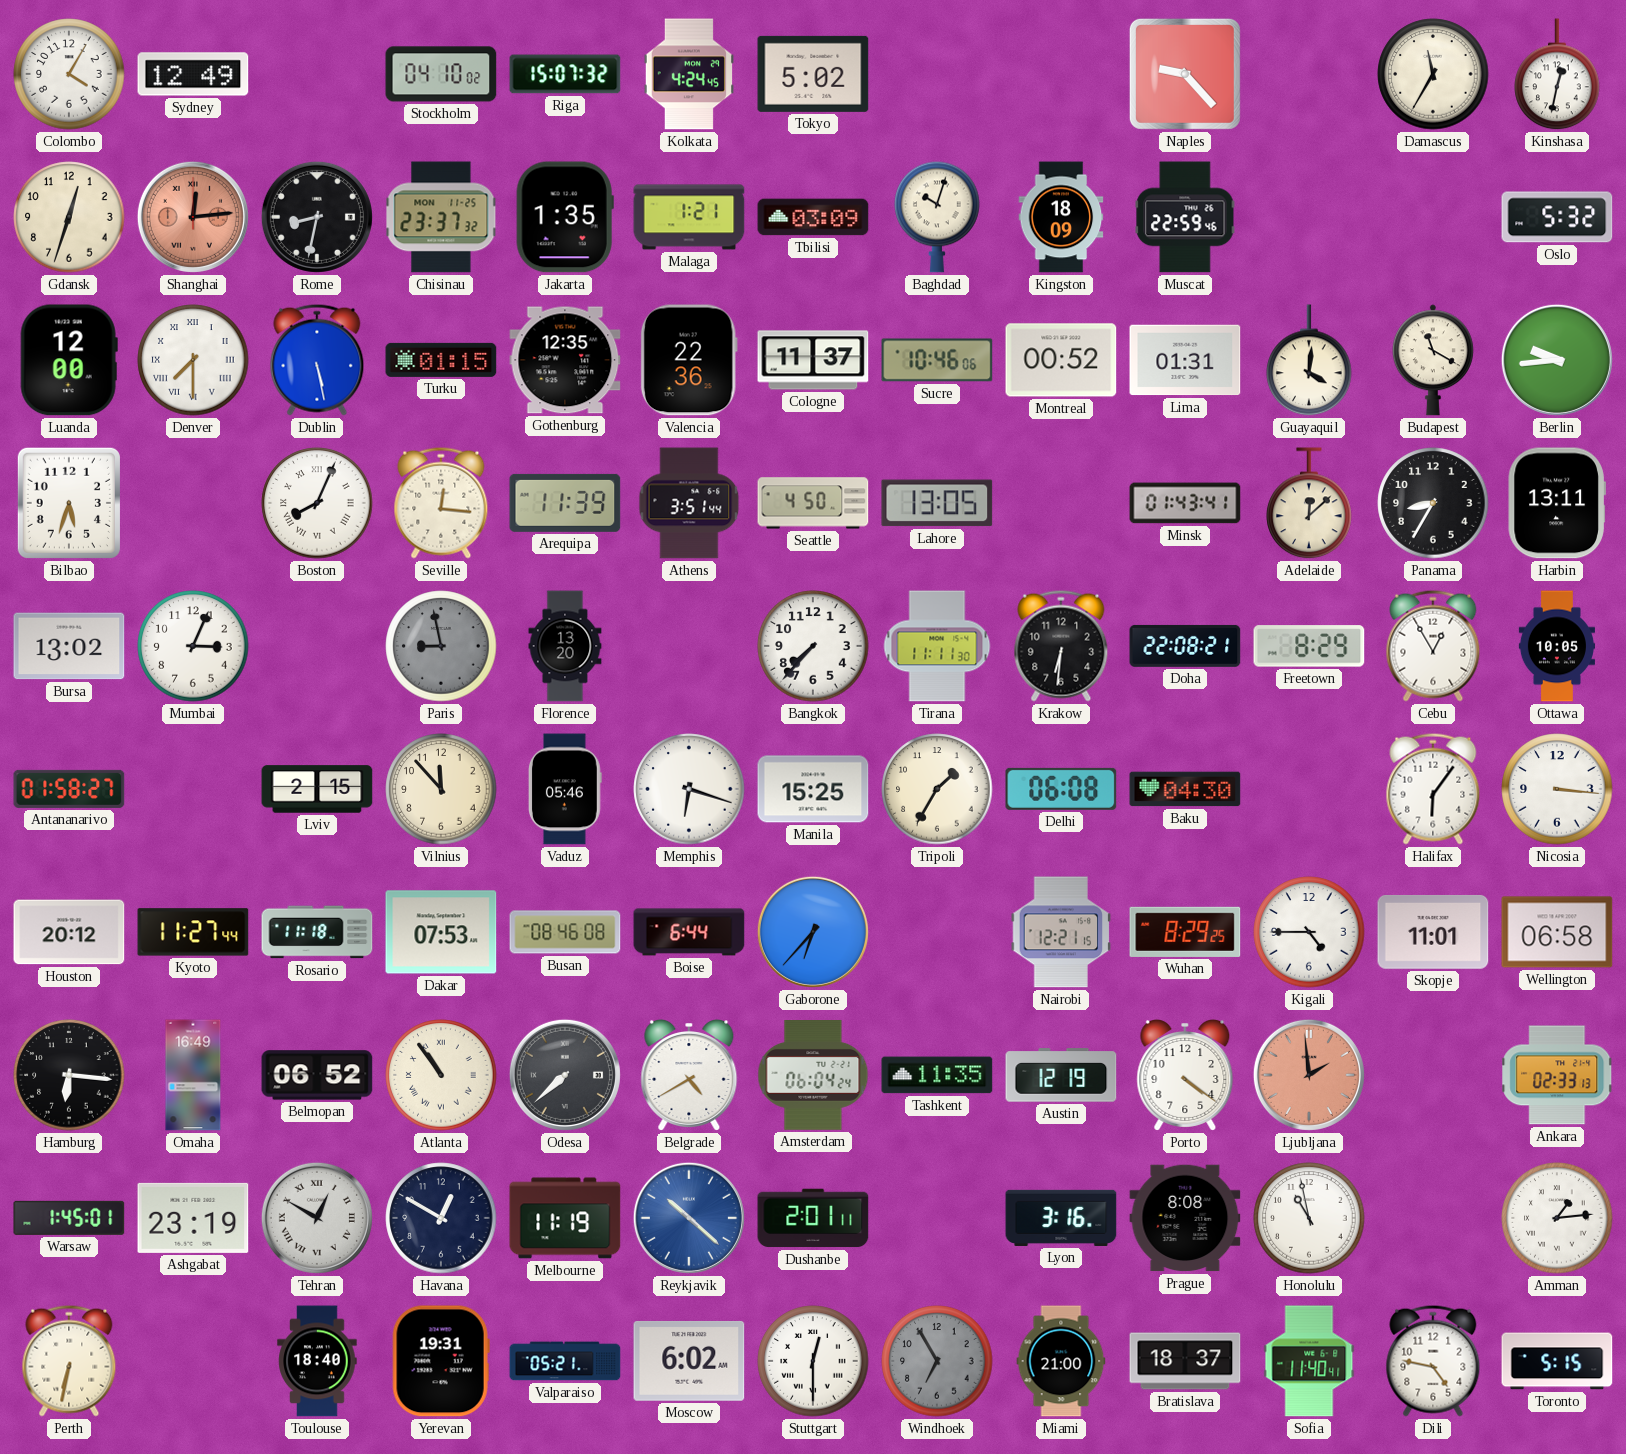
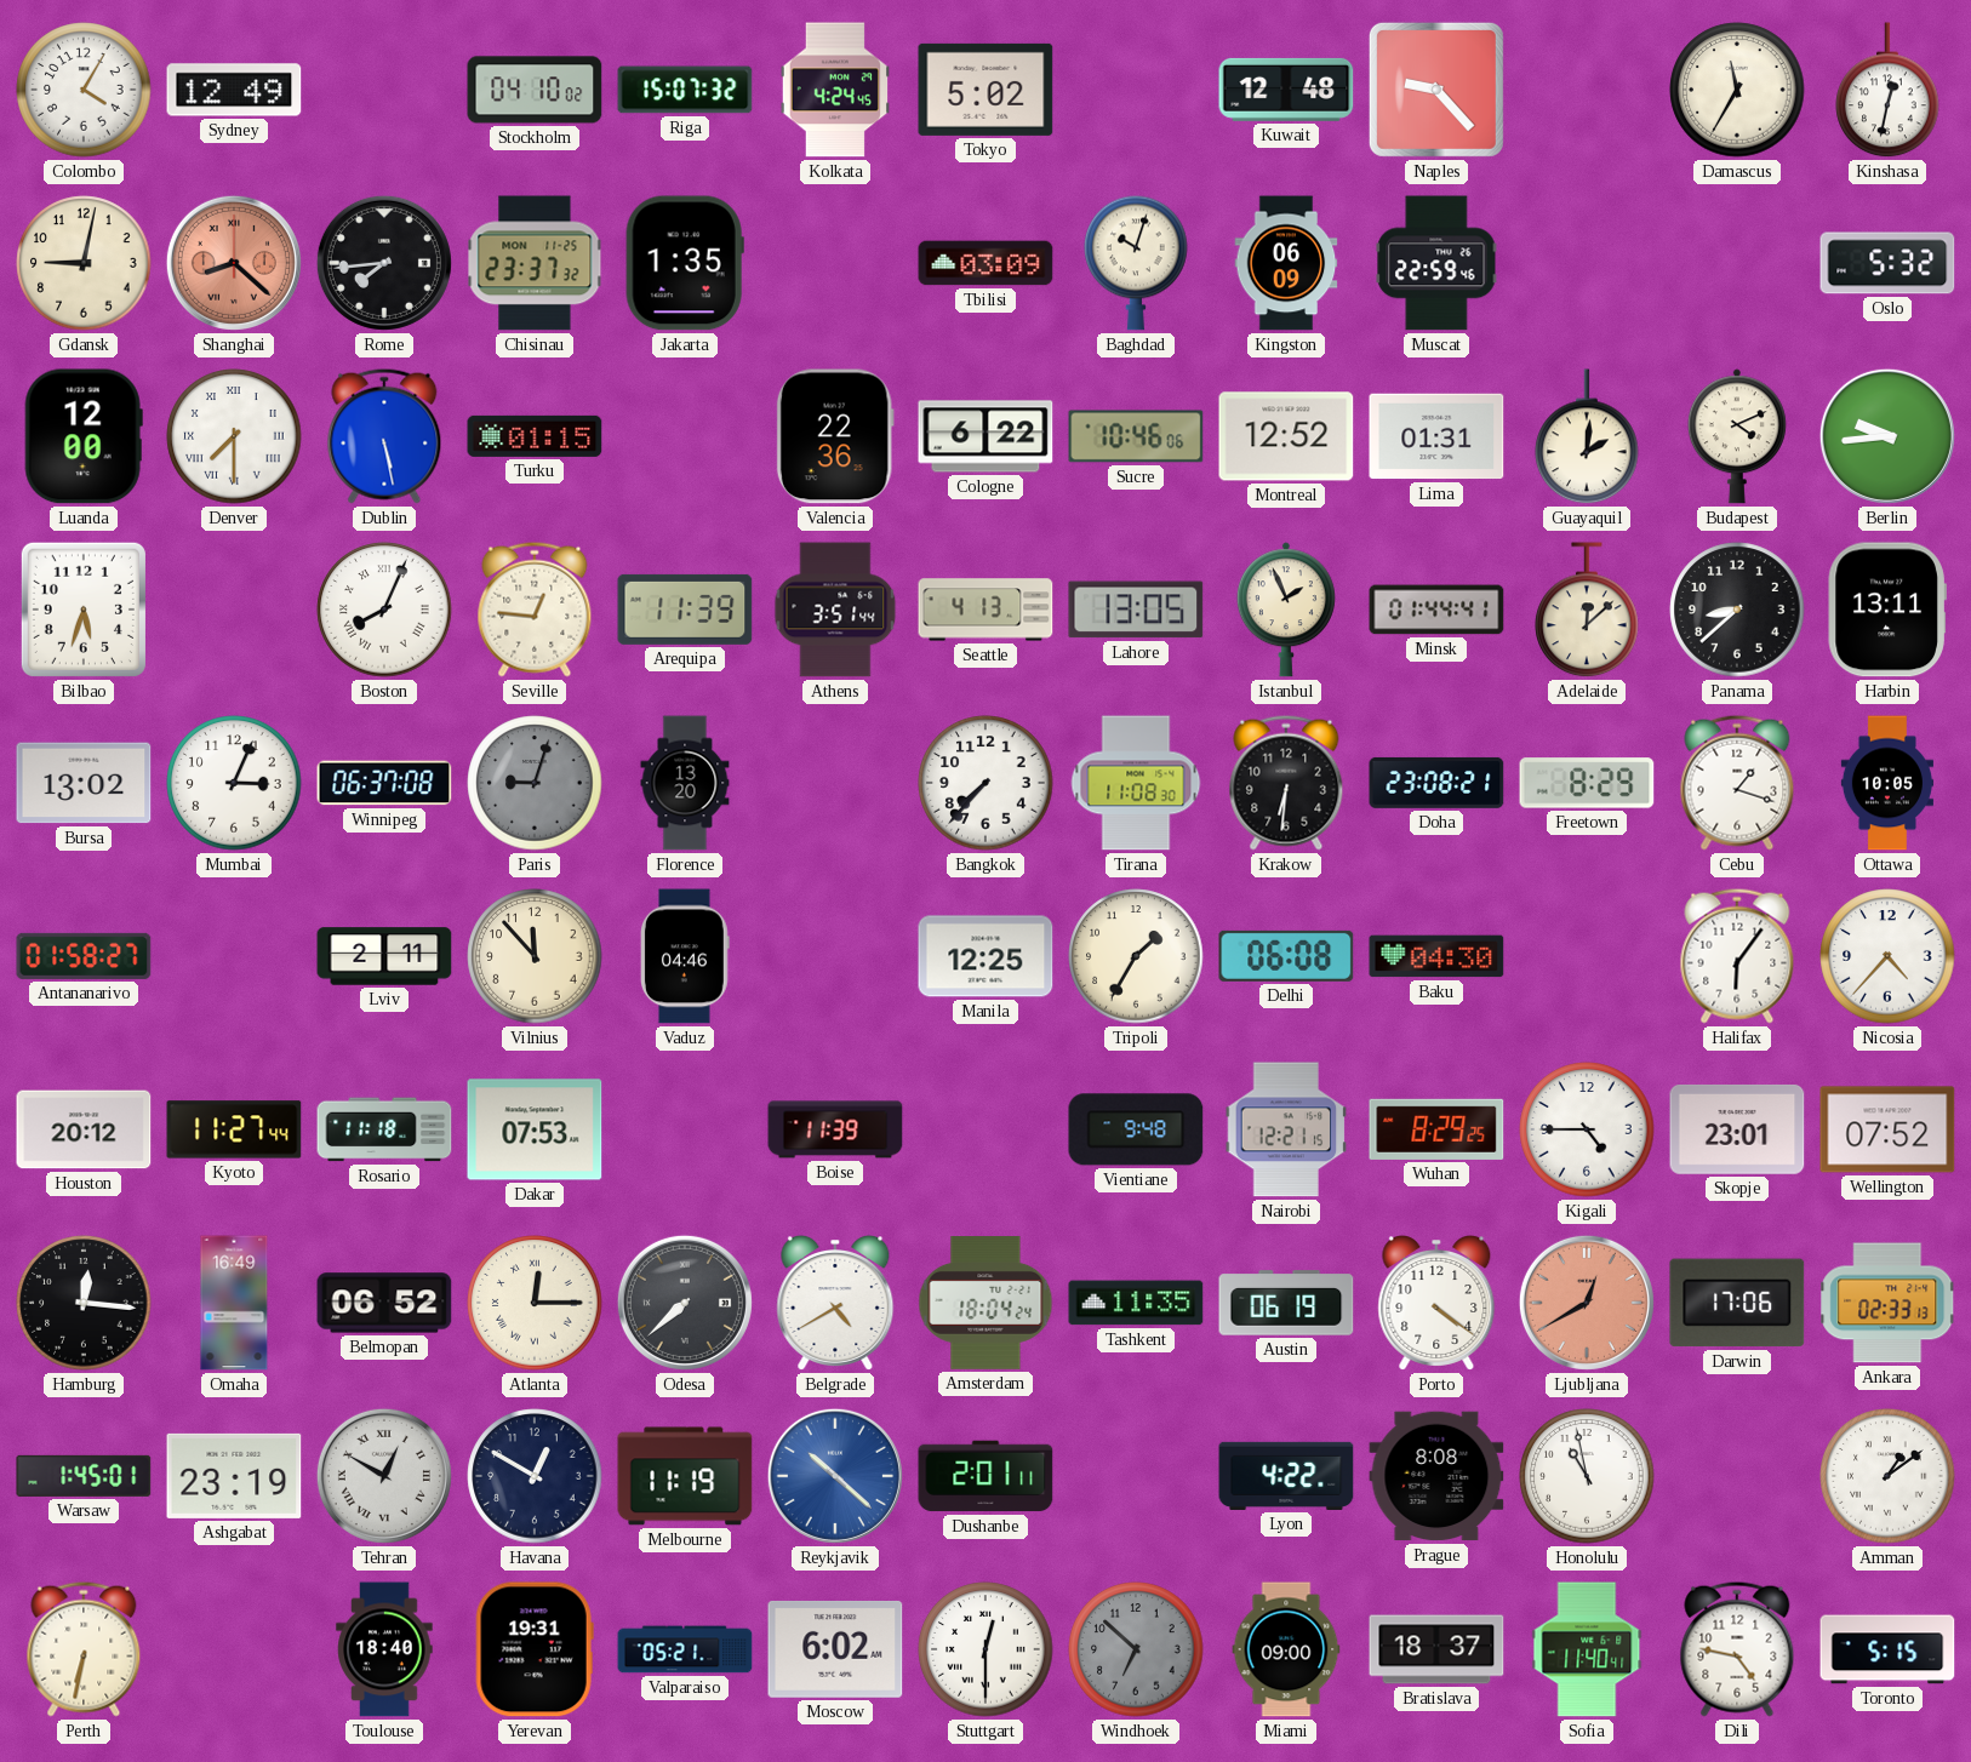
Kuwait: none -> 12:48 (1286, 90)
Gdansk: 12:33 -> 9:02 (84, 263)
Shanghai: 12:14 -> 8:22 (234, 263)
Rome: 8:32 -> 7:44 (384, 263)
Malaga: 1:21 -> none (689, 217)
Kingston: 18:09 -> 06:09 (1286, 263)
Gothenburg: 12:35 -> none (565, 360)
Cologne: 11:37 -> 6:22 (985, 436)
Montreal: 00:52 -> 12:52 (1286, 436)
Guayaquil: 4:01 -> 2:01 (1587, 437)
Budapest: 11:20 -> 4:11 (1737, 436)
Seville: 12:16 -> 12:46 (535, 610)
Seattle: 4:50 -> 4:13 (985, 610)
Istanbul: none -> 1:56 (1286, 610)
Minsk: 01:43 -> 01:44 (1436, 610)
Panama: 8:35 -> 8:38 (1737, 610)
Winnipeg: none -> 06:37 (384, 783)
Paris: 8:58 -> 9:03 (535, 783)
Tirana: 11:11 -> 11:08 (1136, 783)
Doha: 22:08 -> 23:08 (1436, 783)
Cebu: 12:55 -> 1:18 (1737, 783)
Lviv: 2:15 -> 2:11 (384, 956)
Vaduz: 05:46 -> 04:46 (686, 956)
Memphis: 6:18 -> none (689, 789)
Manila: 15:25 -> 12:25 (985, 956)
Nicosia: 3:16 -> 4:37 (1887, 956)
Busan: 08:46 -> none (565, 932)
Boise: 6:44 -> 11:39 (835, 1129)
Gaborone: 6:37 -> none (813, 932)
Vientiane: none -> 9:48 (1136, 1129)
Skopje: 11:01 -> 23:01 (1737, 1129)
Wellington: 06:58 -> 07:52 (1887, 1129)
Hamburg: 6:16 -> 12:16 (84, 1303)
Atlanta: 10:54 -> 12:15 (535, 1303)
Amsterdam: 06:04 -> 18:04 (985, 1304)
Austin: 12:19 -> 06:19 (1286, 1303)
Ljubljana: 1:59 -> 12:40 (1587, 1303)
Darwin: none -> 17:06 (1737, 1303)
Lyon: 3:16 -> 4:22 (1286, 1476)
Amman: 1:14 -> 1:09 (1887, 1476)
Windhoek: 6:55 -> 6:52 (1136, 1649)
Miami: 21:00 -> 09:00 (1286, 1649)
